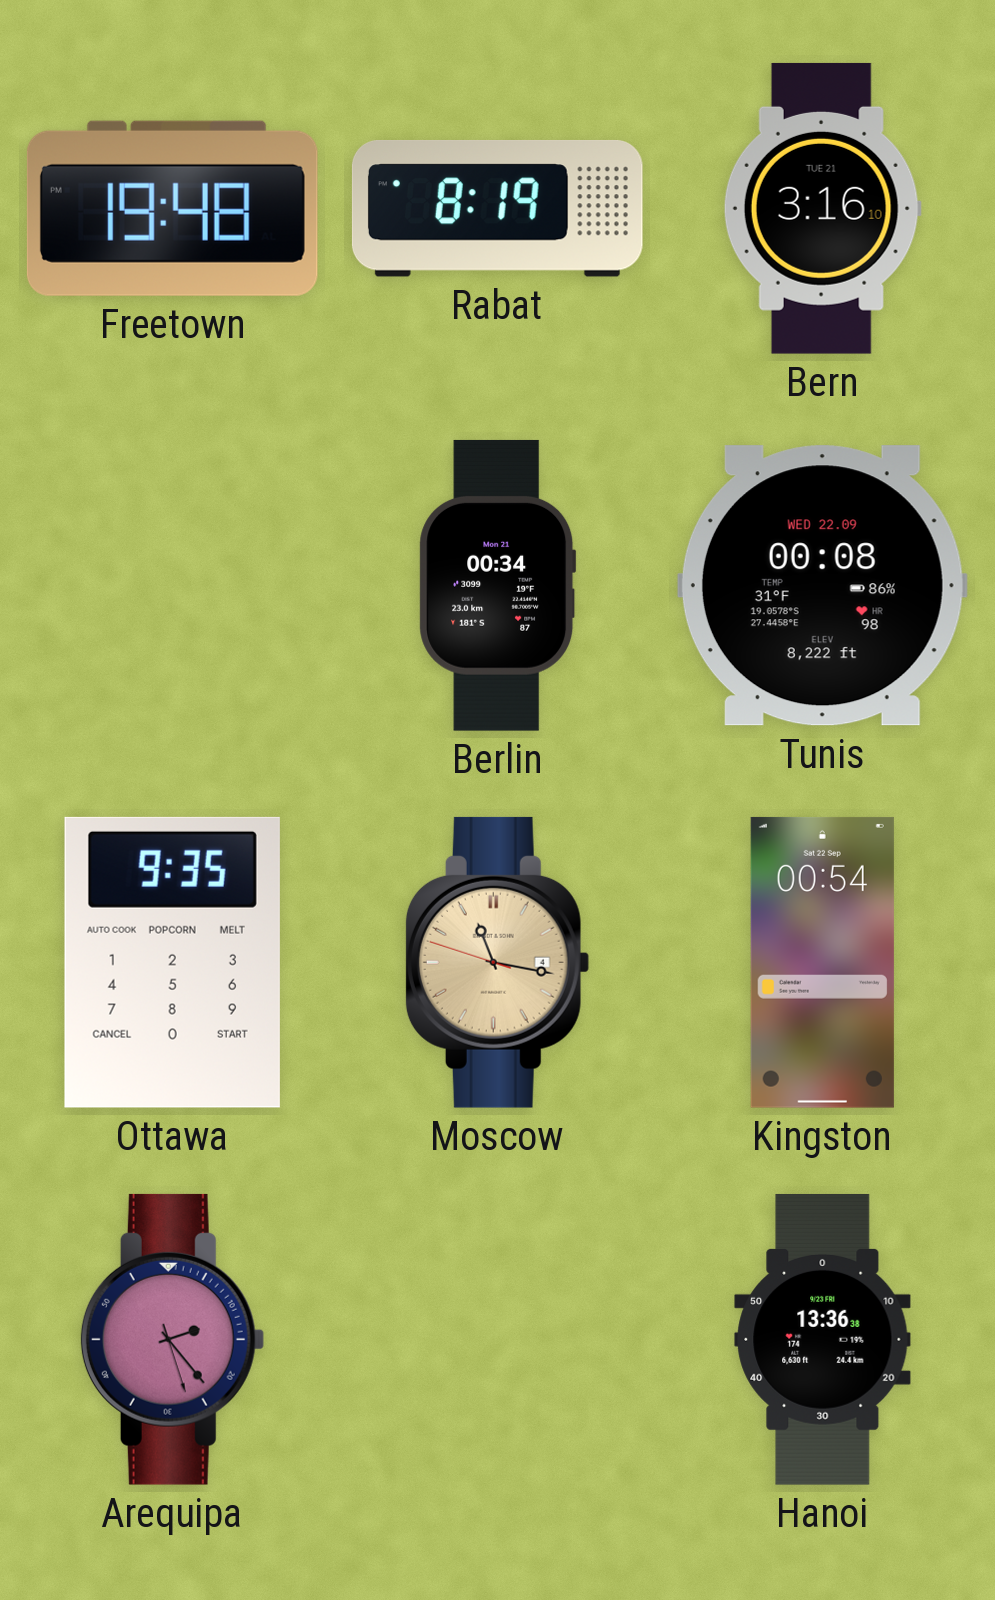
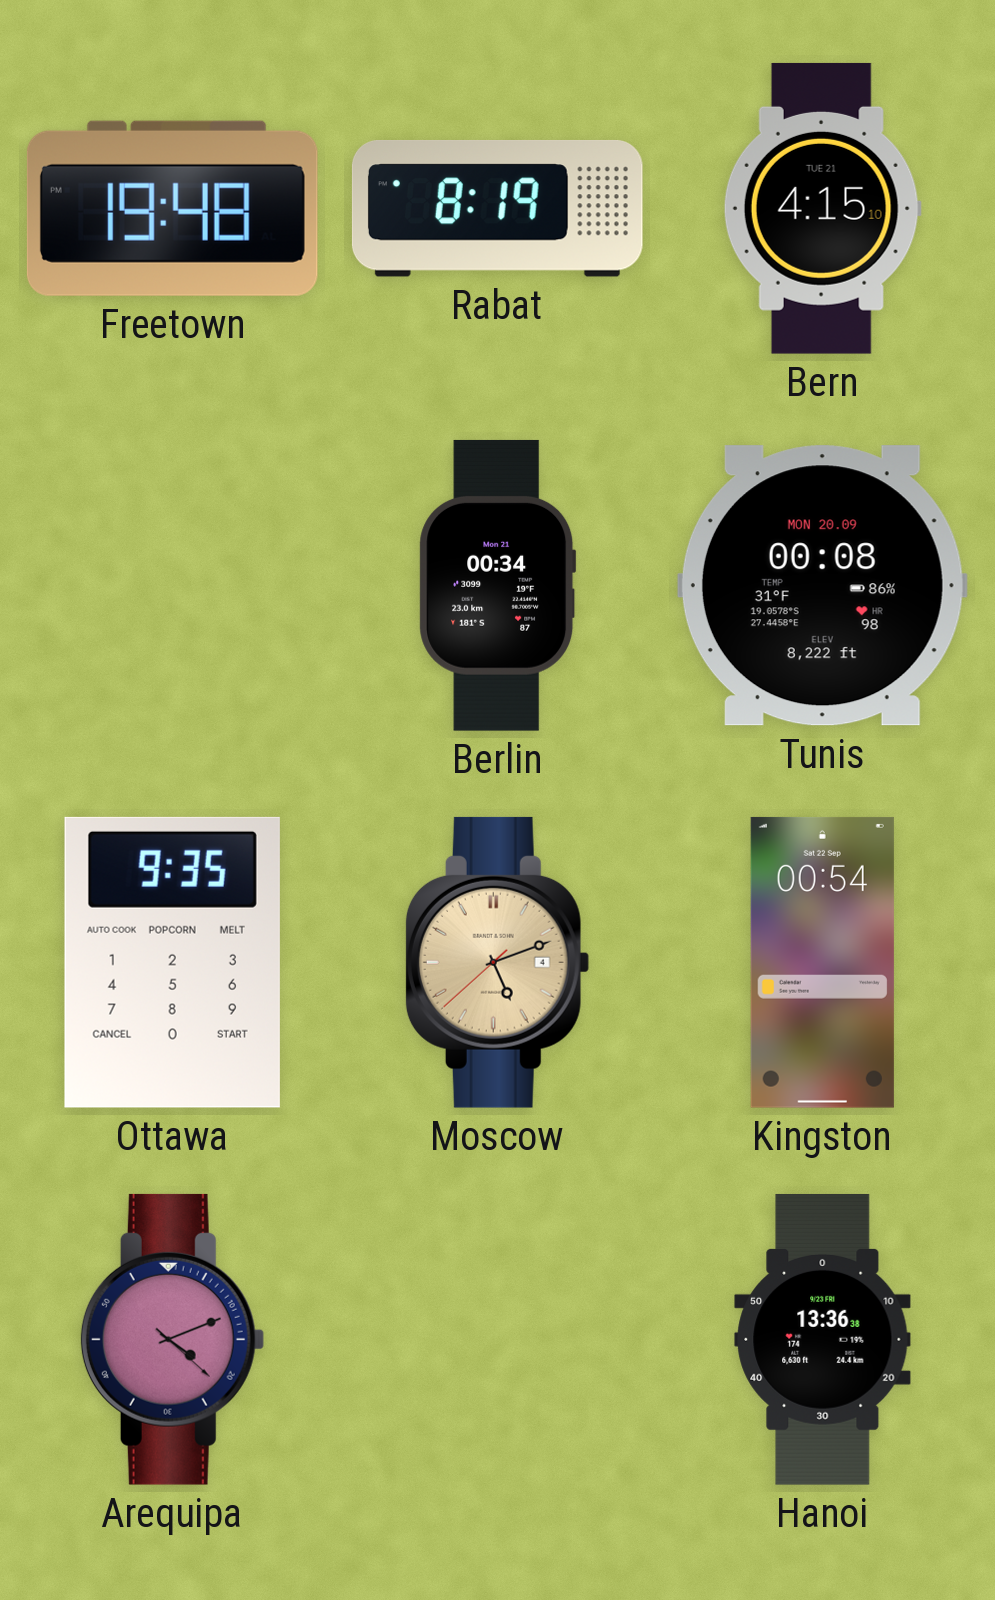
Bern: 3:16 -> 4:15 (822, 208)
Tunis date: WED 22.09 -> MON 20.09 (822, 586)
Moscow: 11:16 -> 5:11 (497, 962)
Arequipa: 2:23 -> 4:11 (172, 1339)
